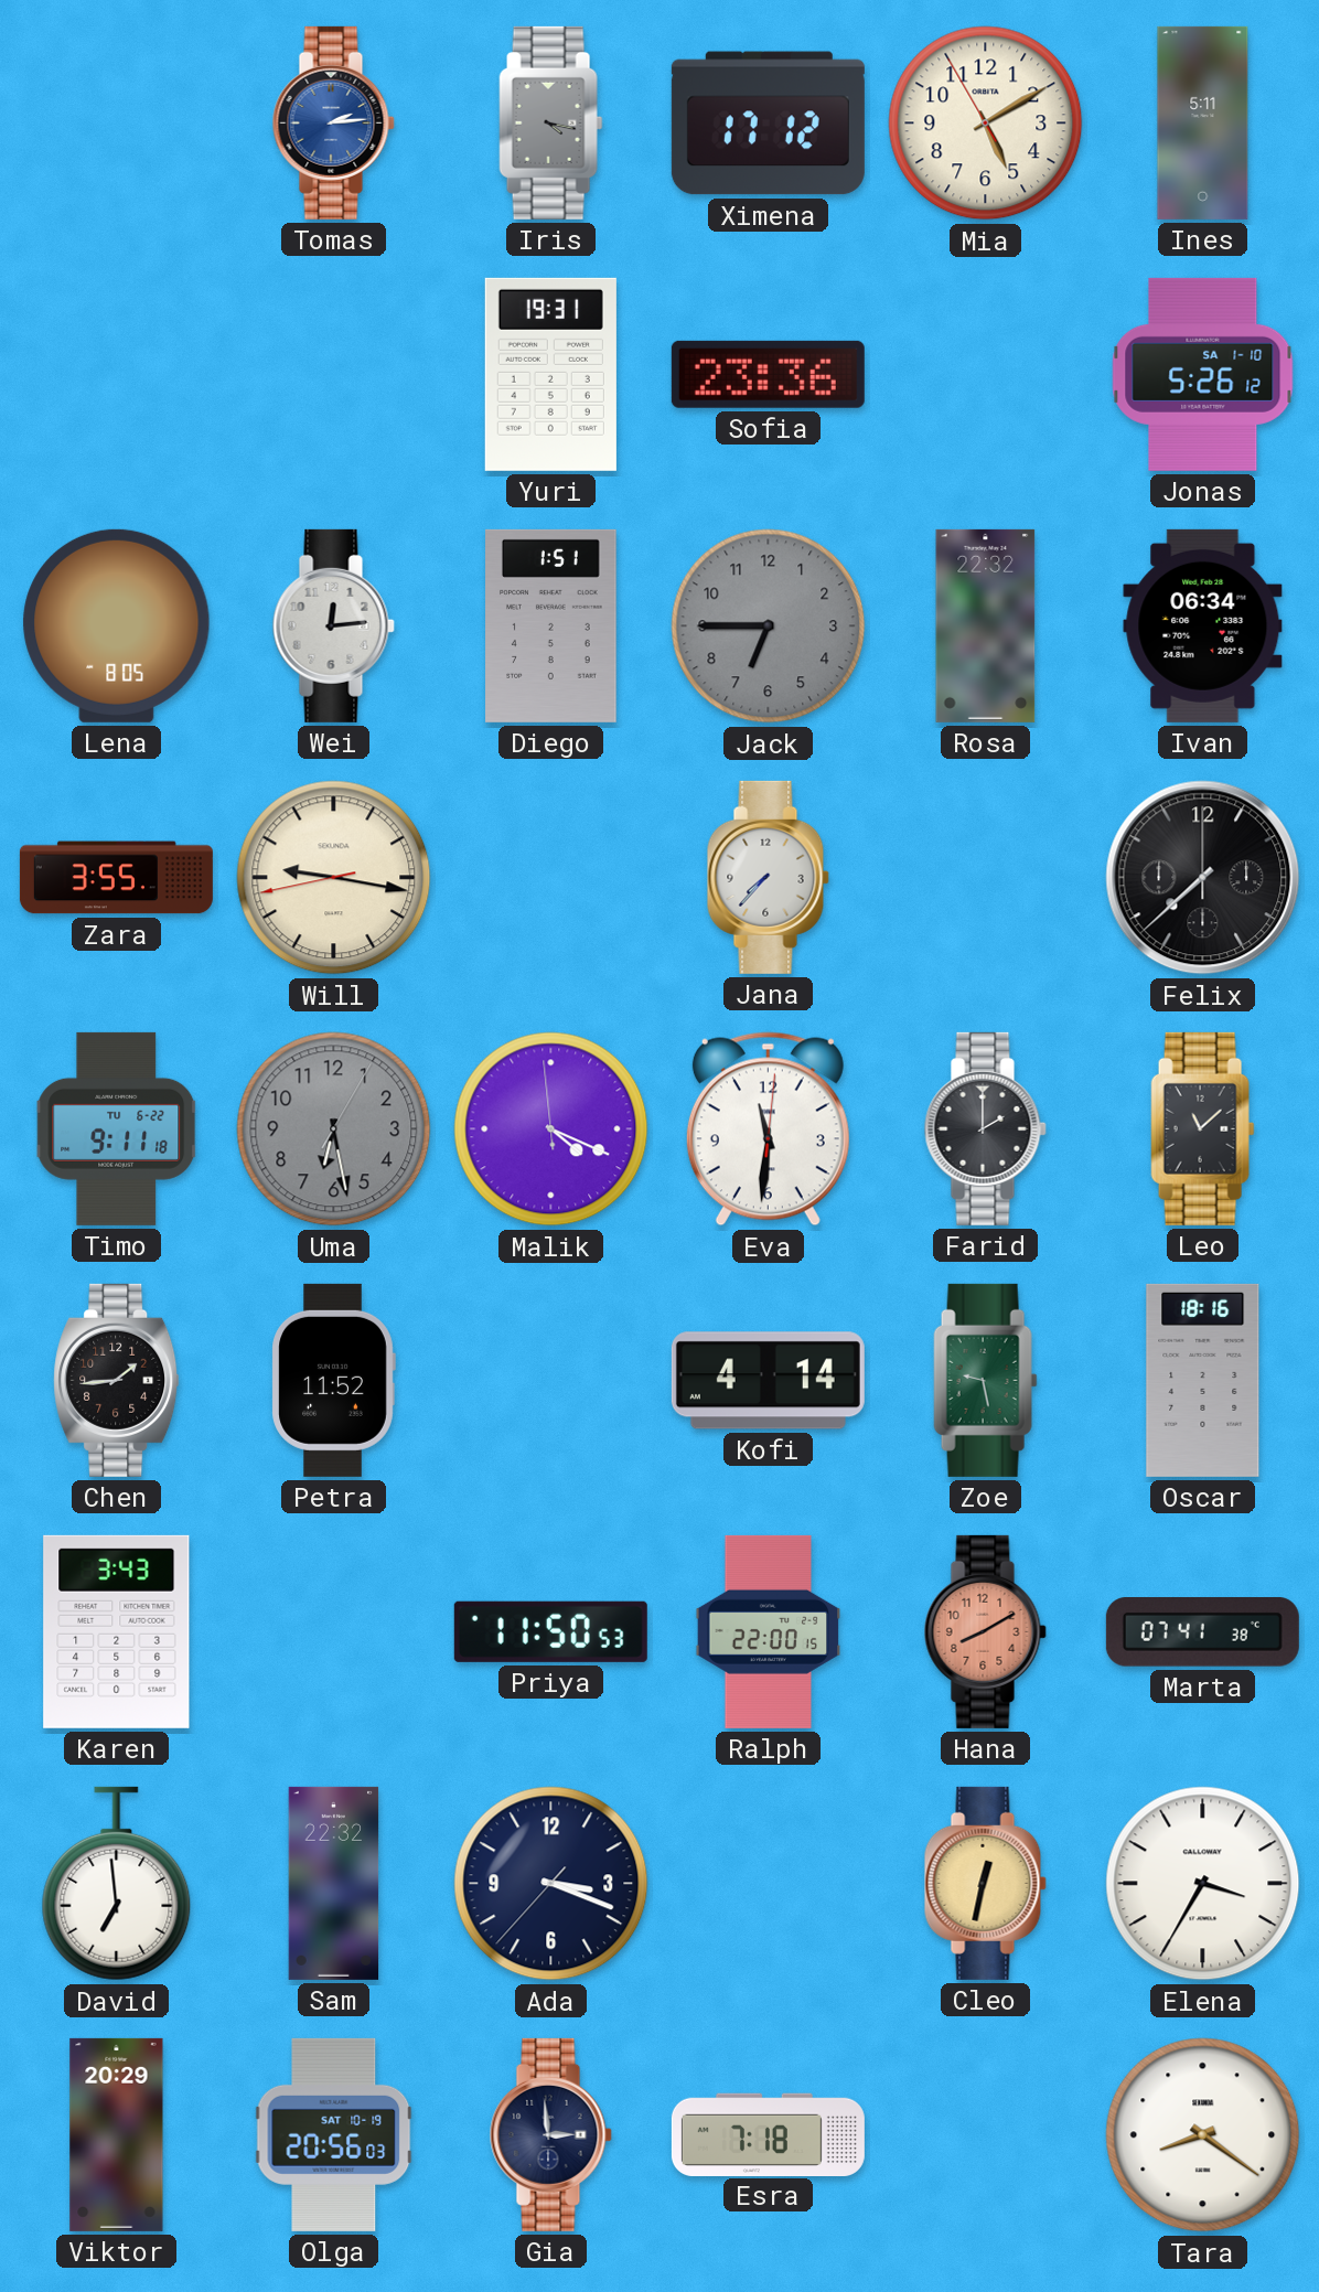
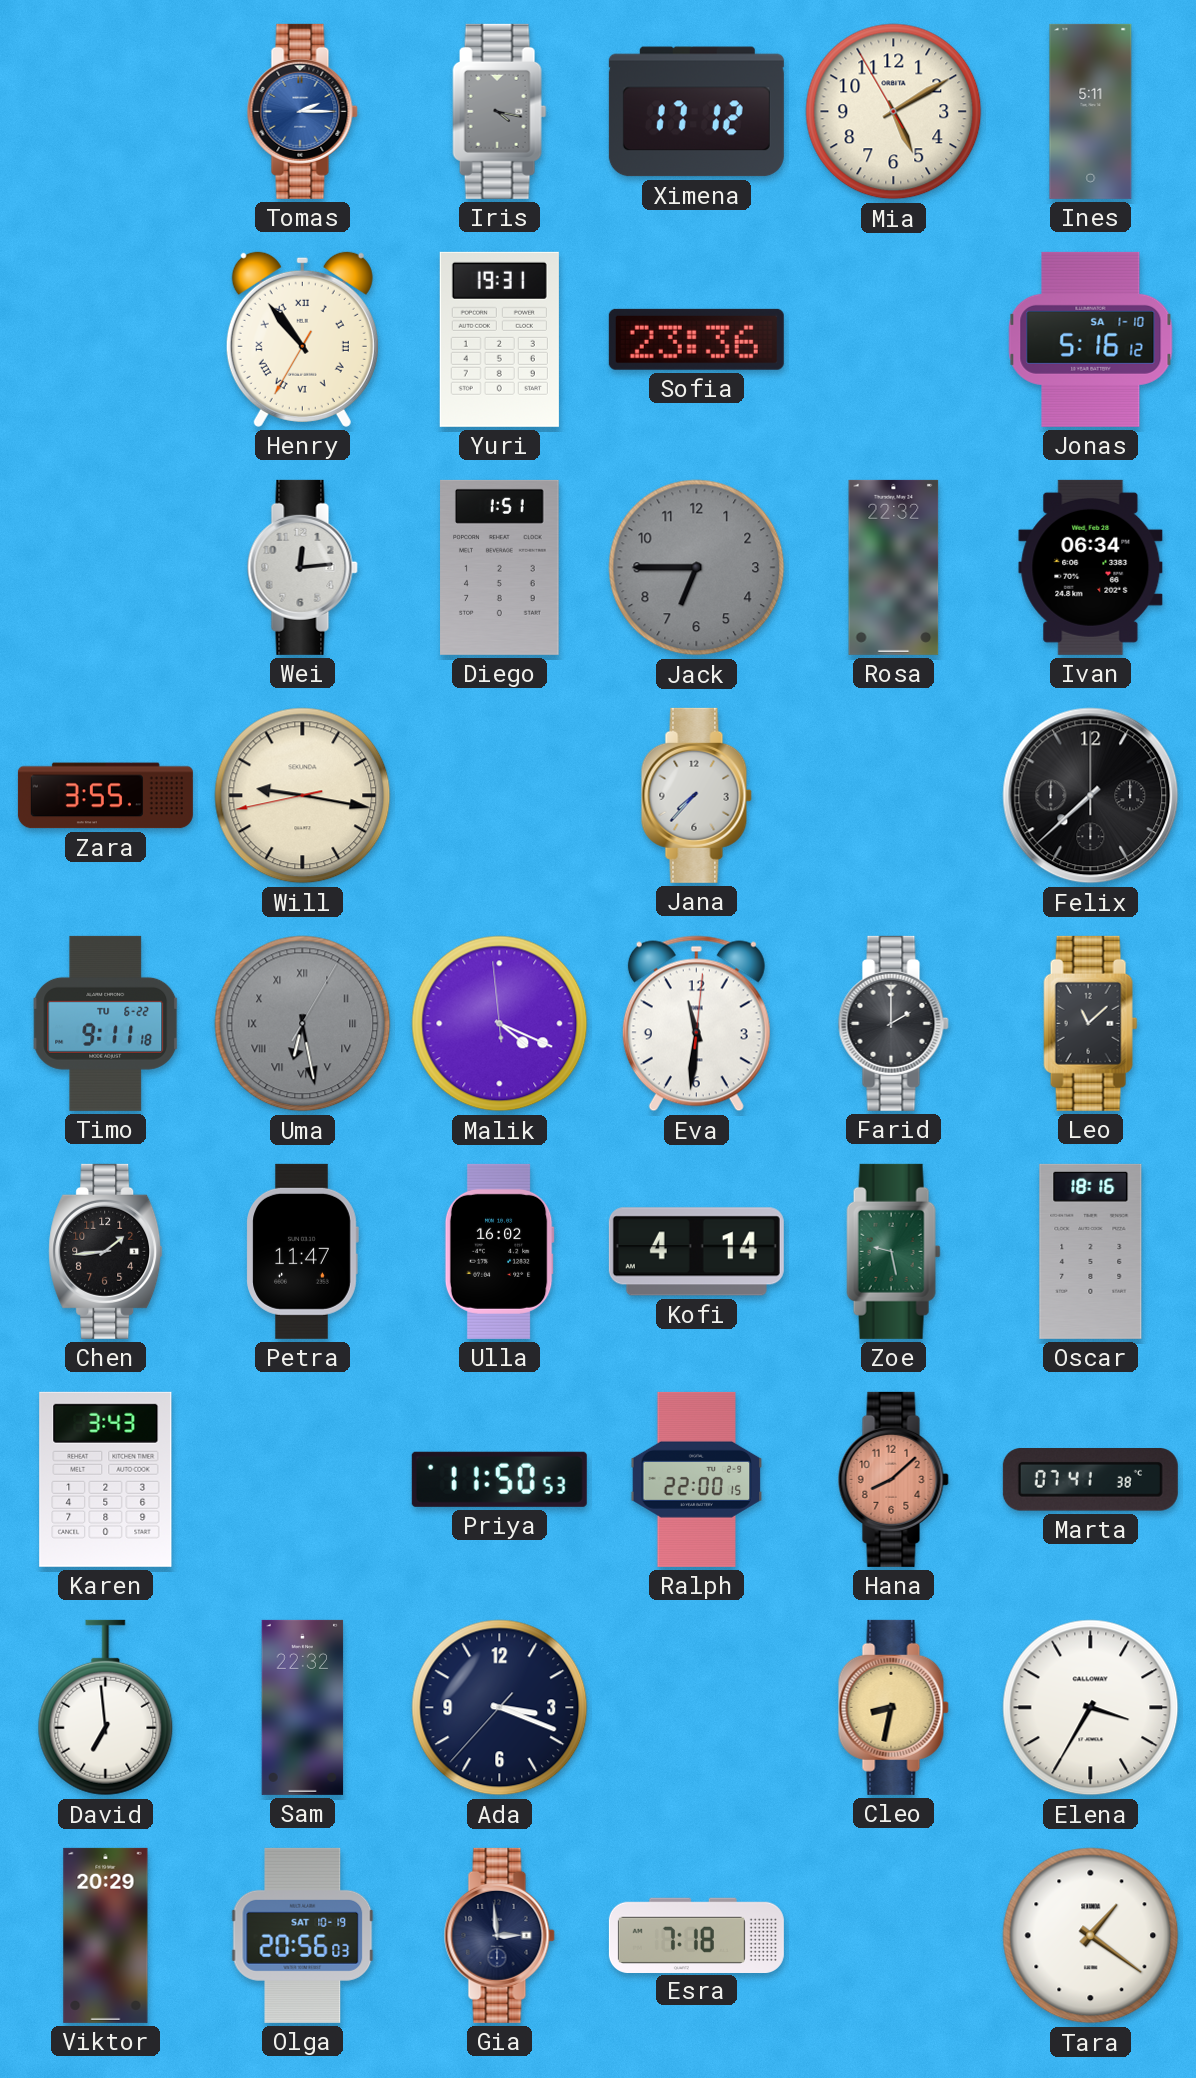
Tomas: 2:14 -> 2:15 (302, 111)
Henry: none -> 10:53 (302, 339)
Jonas: 5:26 -> 5:16 (1091, 339)
Lena: 8:05 -> none (117, 625)
Uma numerals: Arabic -> Roman (303, 1024)
Petra: 11:52 -> 11:47 (302, 1251)
Ulla: none -> 16:02 (499, 1251)
Hana: 8:10 -> 8:08 (893, 1479)
Cleo: 12:32 -> 8:32 (893, 1707)
Tara: 8:21 -> 1:21 (1091, 1936)
